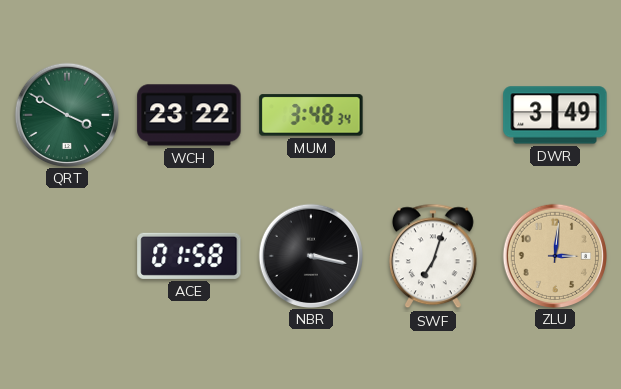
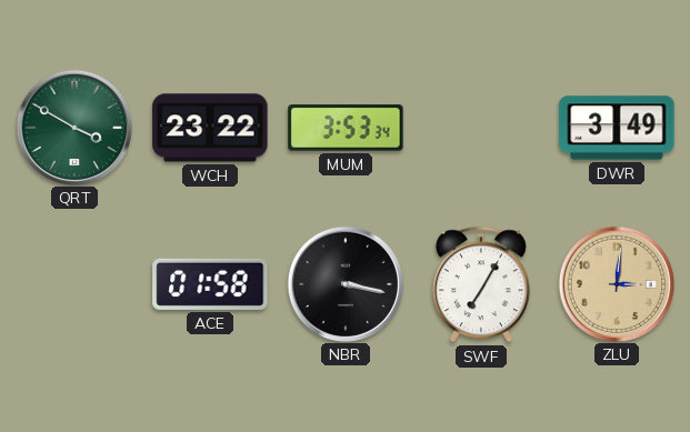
MUM: 3:48 -> 3:53 (346, 128)
SWF: 7:03 -> 7:05 (481, 284)
